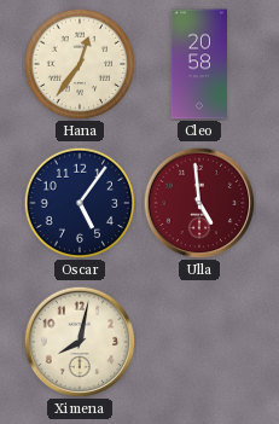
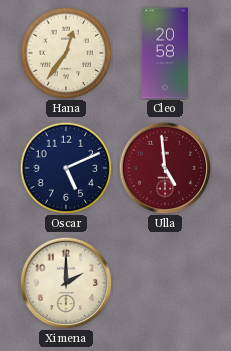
Oscar: 5:06 -> 5:11 (66, 168)
Ximena: 8:02 -> 2:00 (66, 283)
